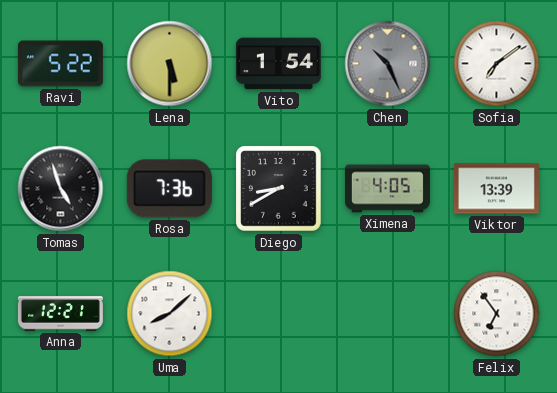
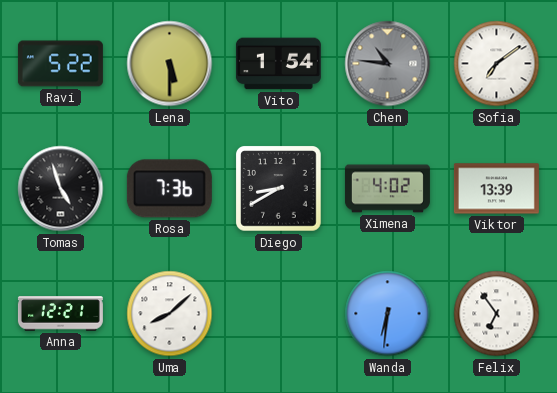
Chen: 10:26 -> 10:46 (388, 64)
Ximena: 4:05 -> 4:02 (387, 189)
Wanda: none -> 6:31 (388, 314)
